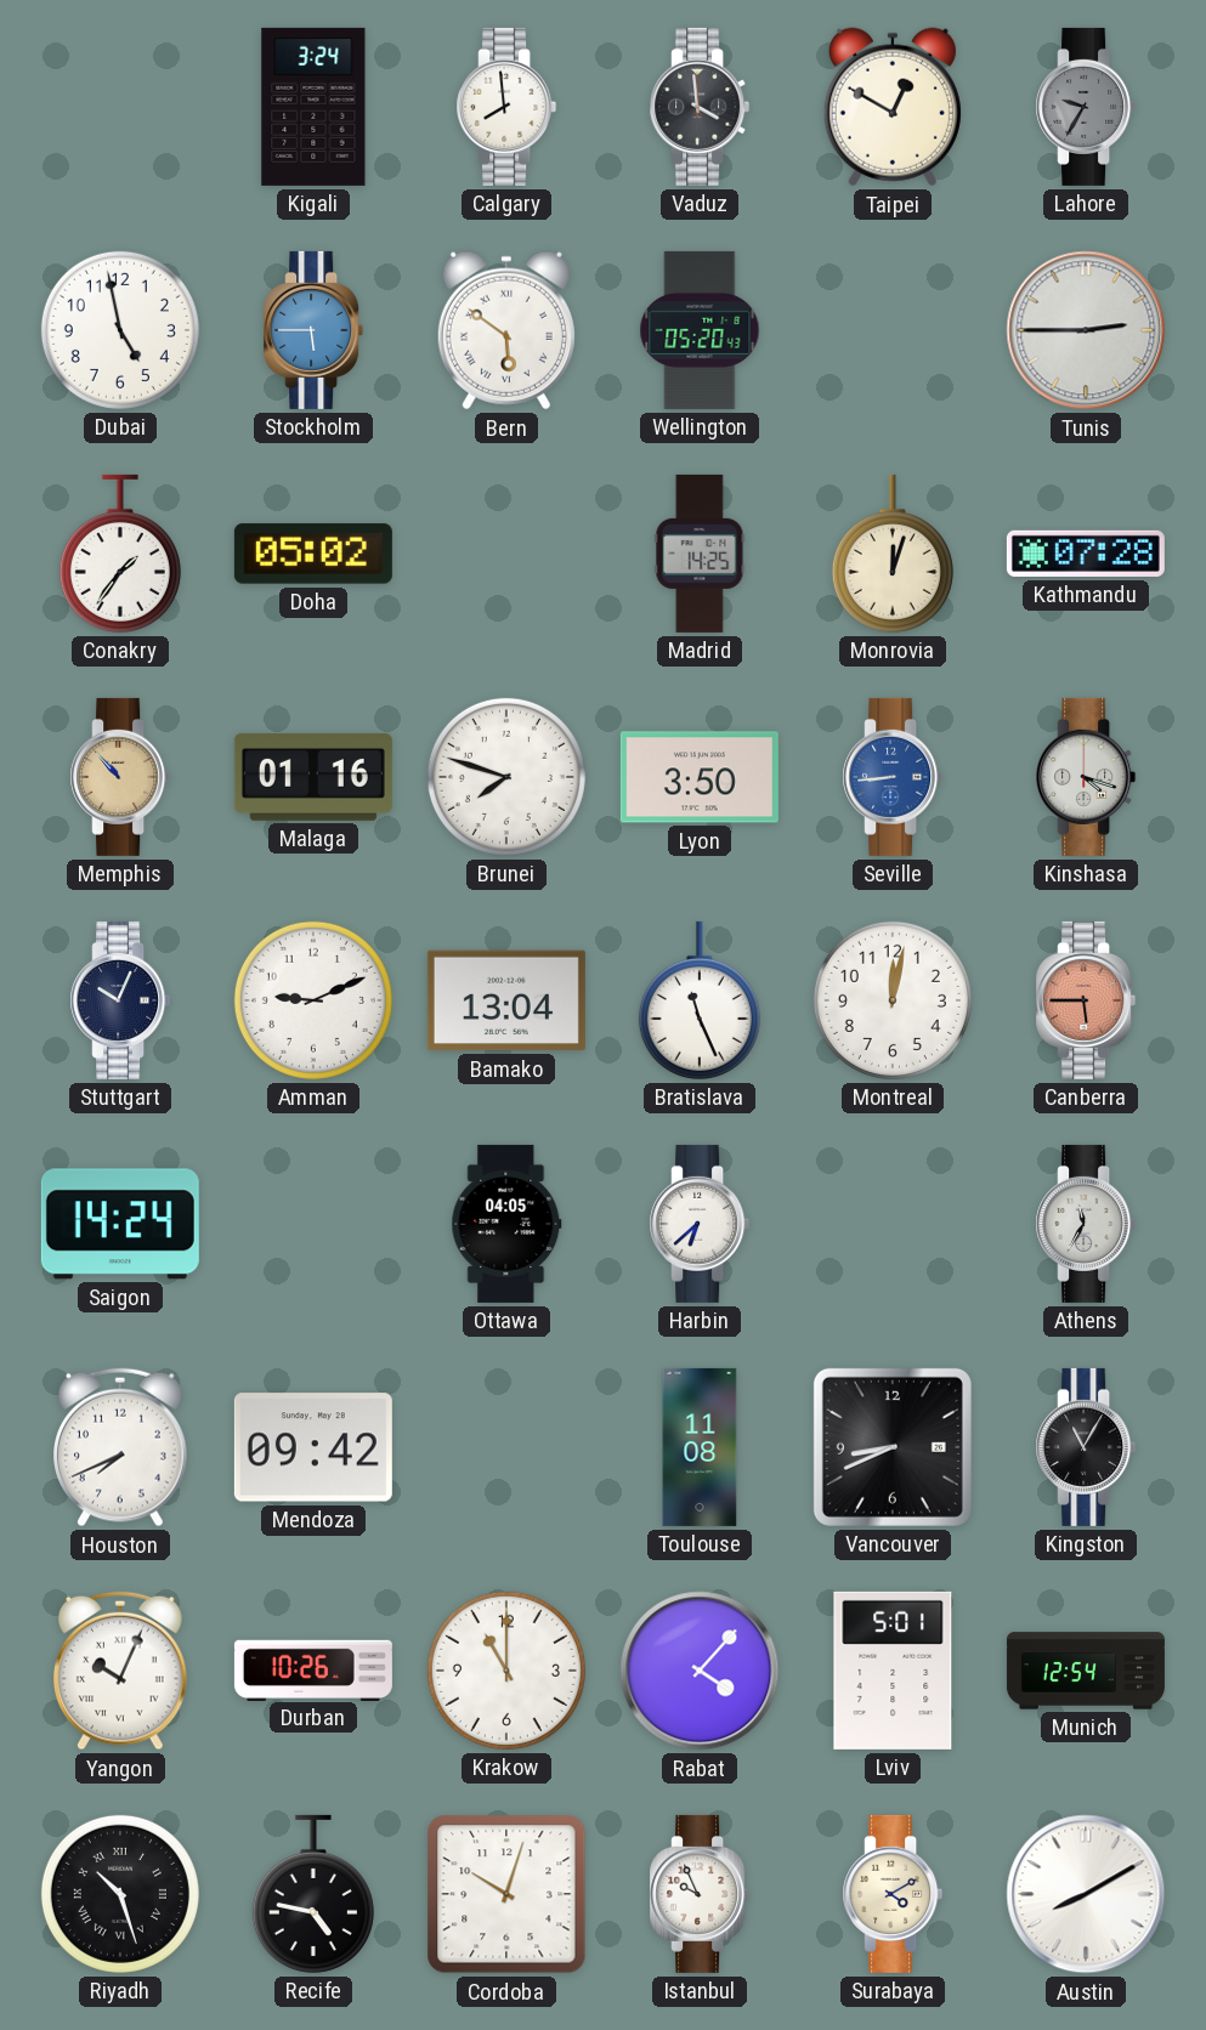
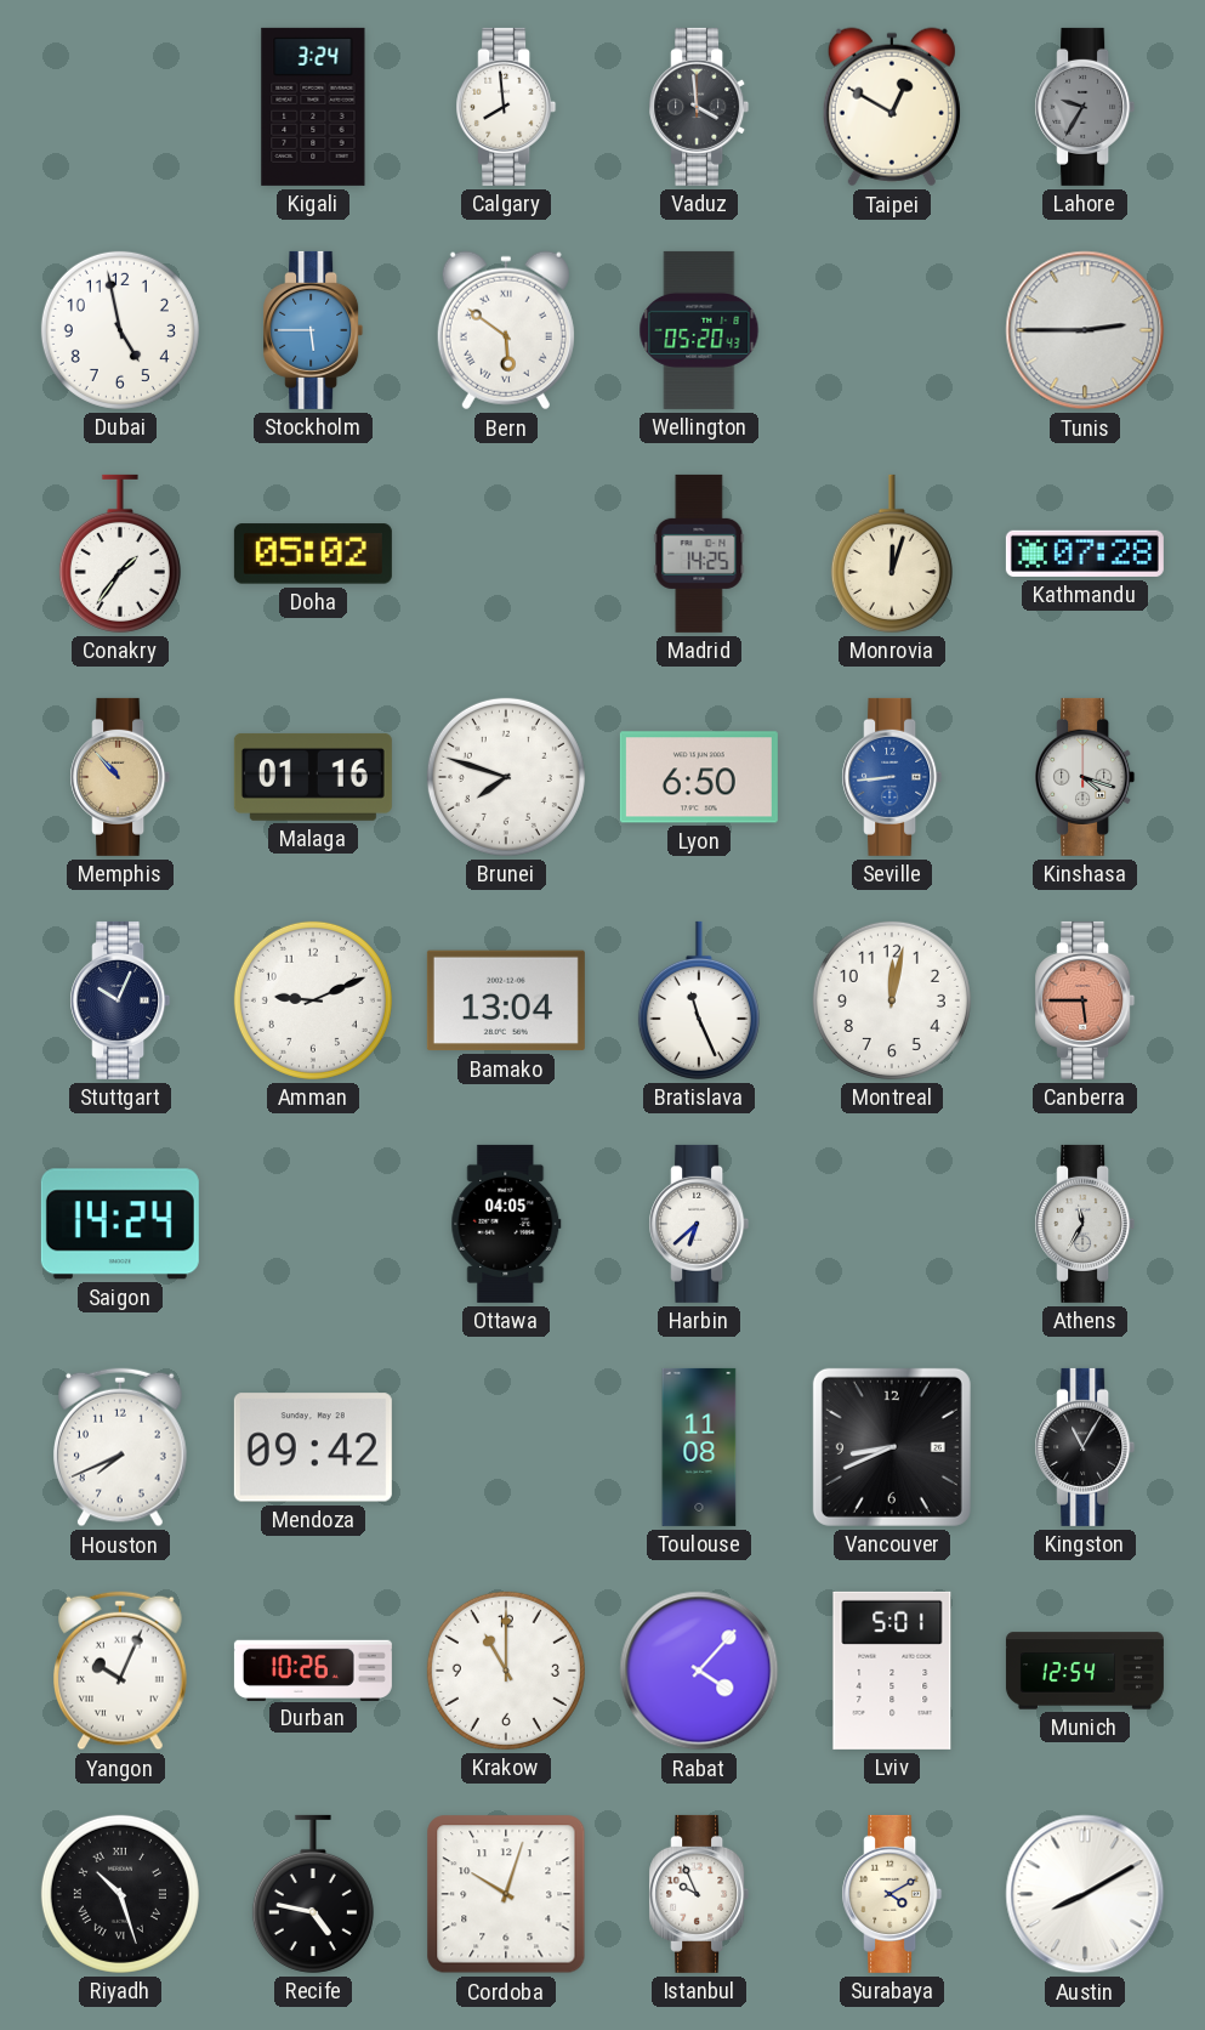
Lyon: 3:50 -> 6:50 (699, 777)
